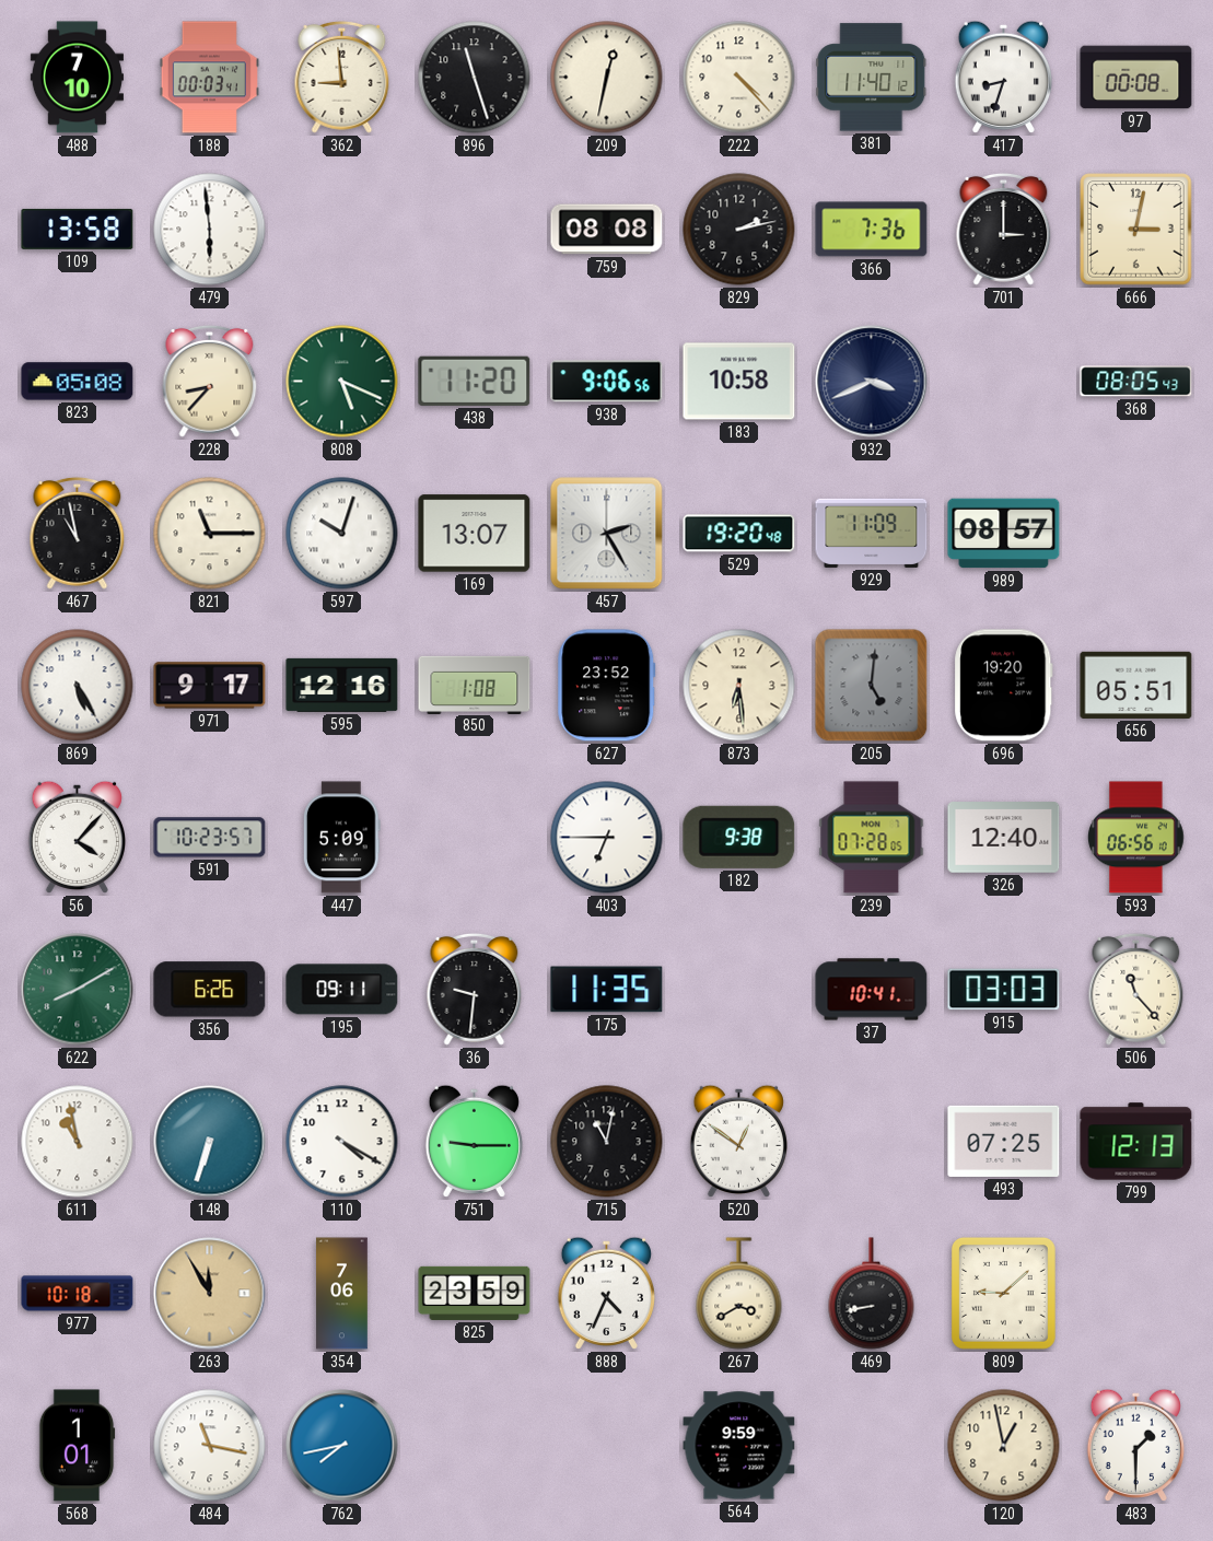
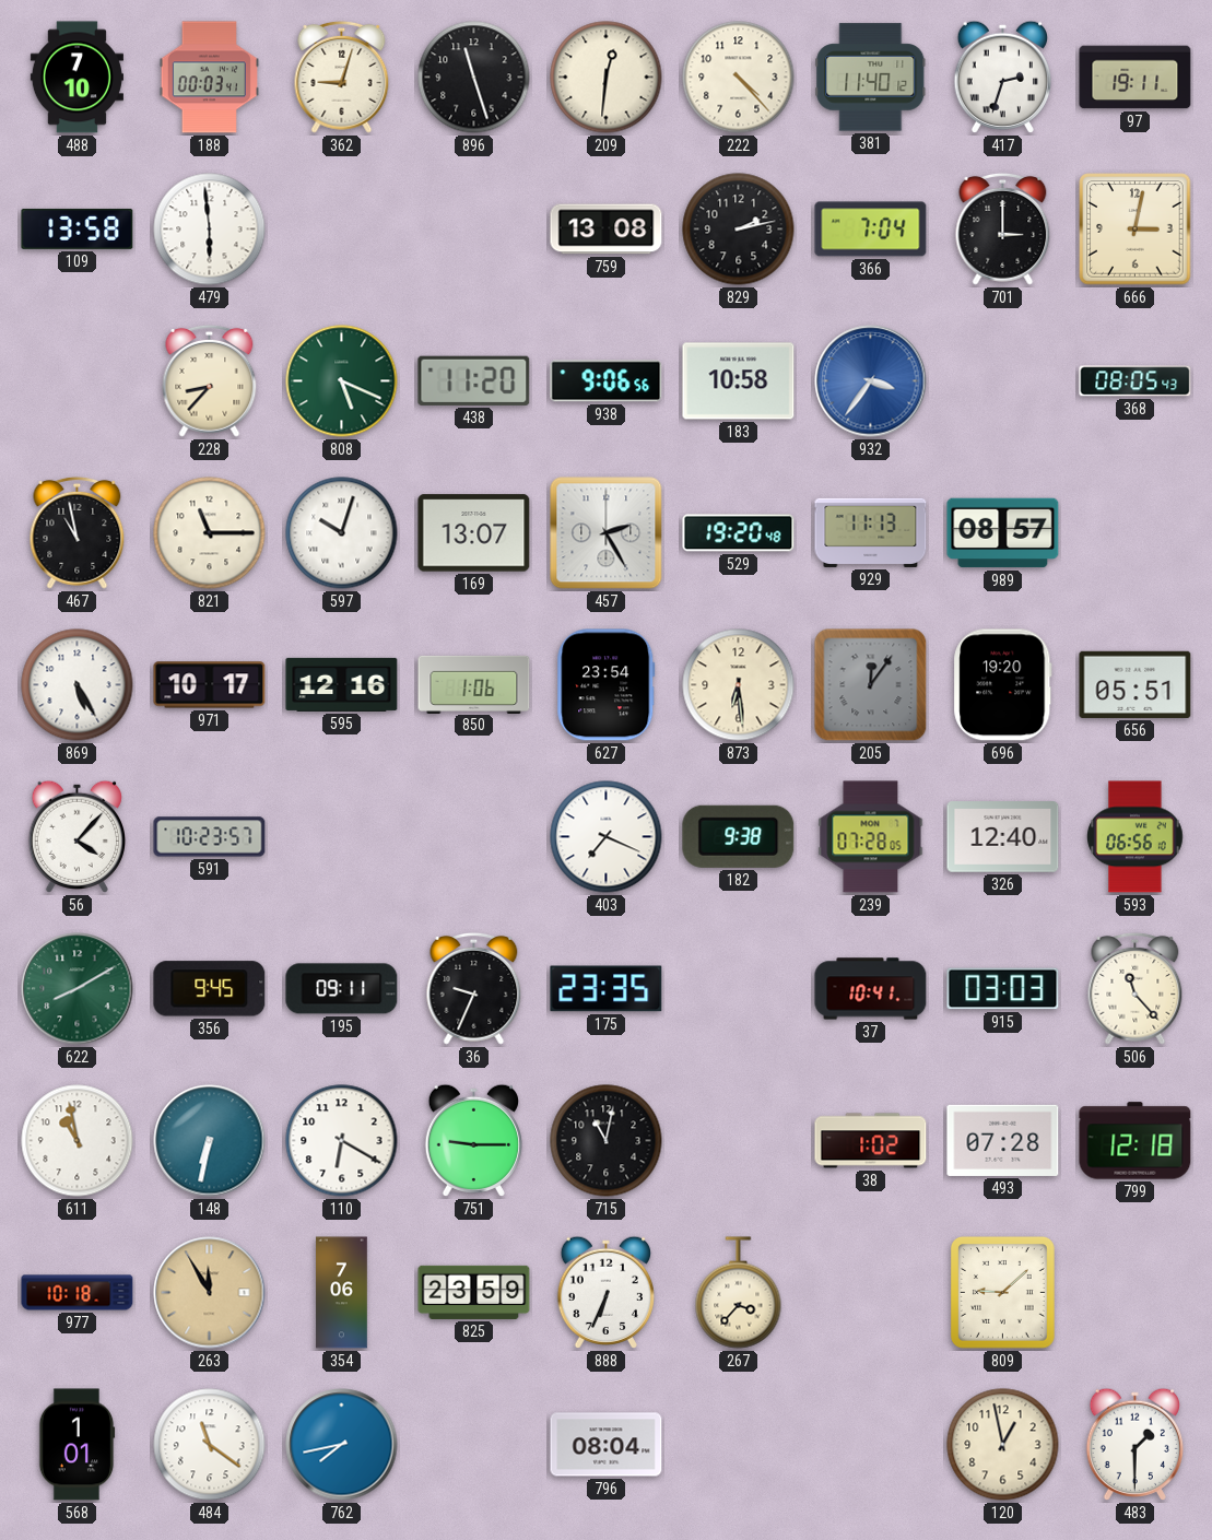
362: 8:59 -> 9:03 (342, 77)
209: 12:32 -> 12:31 (607, 78)
417: 8:33 -> 2:33 (1002, 77)
97: 00:08 -> 19:11 (1135, 78)
759: 08:08 -> 13:08 (607, 230)
366: 7:36 -> 7:04 (871, 230)
823: 05:08 -> none (78, 382)
932: 3:41 -> 3:36 (871, 381)
932 dial: navy -> blue (871, 381)
929: 11:09 -> 11:13 (871, 532)
971: 9:17 -> 10:17 (210, 685)
850: 1:08 -> 1:06 (474, 684)
627: 23:52 -> 23:54 (607, 685)
205: 5:01 -> 12:06 (871, 685)
447: 5:09 -> none (341, 838)
403: 6:45 -> 7:19 (607, 837)
356: 6:26 -> 9:45 (210, 989)
36: 9:31 -> 9:34 (474, 988)
175: 11:35 -> 23:35 (607, 989)
148: 6:33 -> 6:32 (210, 1141)
110: 4:20 -> 6:20 (342, 1141)
520: 12:51 -> none (738, 1141)
38: none -> 1:02 (871, 1141)
493: 07:25 -> 07:28 (1003, 1140)
799: 12:13 -> 12:18 (1135, 1141)
888: 4:34 -> 6:34 (605, 1292)
267: 3:40 -> 3:37 (739, 1293)
469: 8:43 -> none (872, 1294)
484: 11:17 -> 11:21 (210, 1445)
796: none -> 08:04 (607, 1445)
564: 9:59 -> none (739, 1446)
